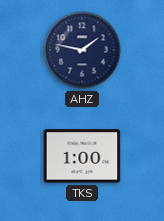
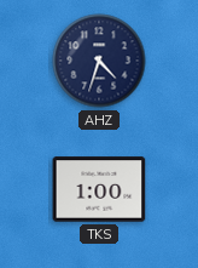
AHZ: 1:47 -> 4:33 (99, 61)
